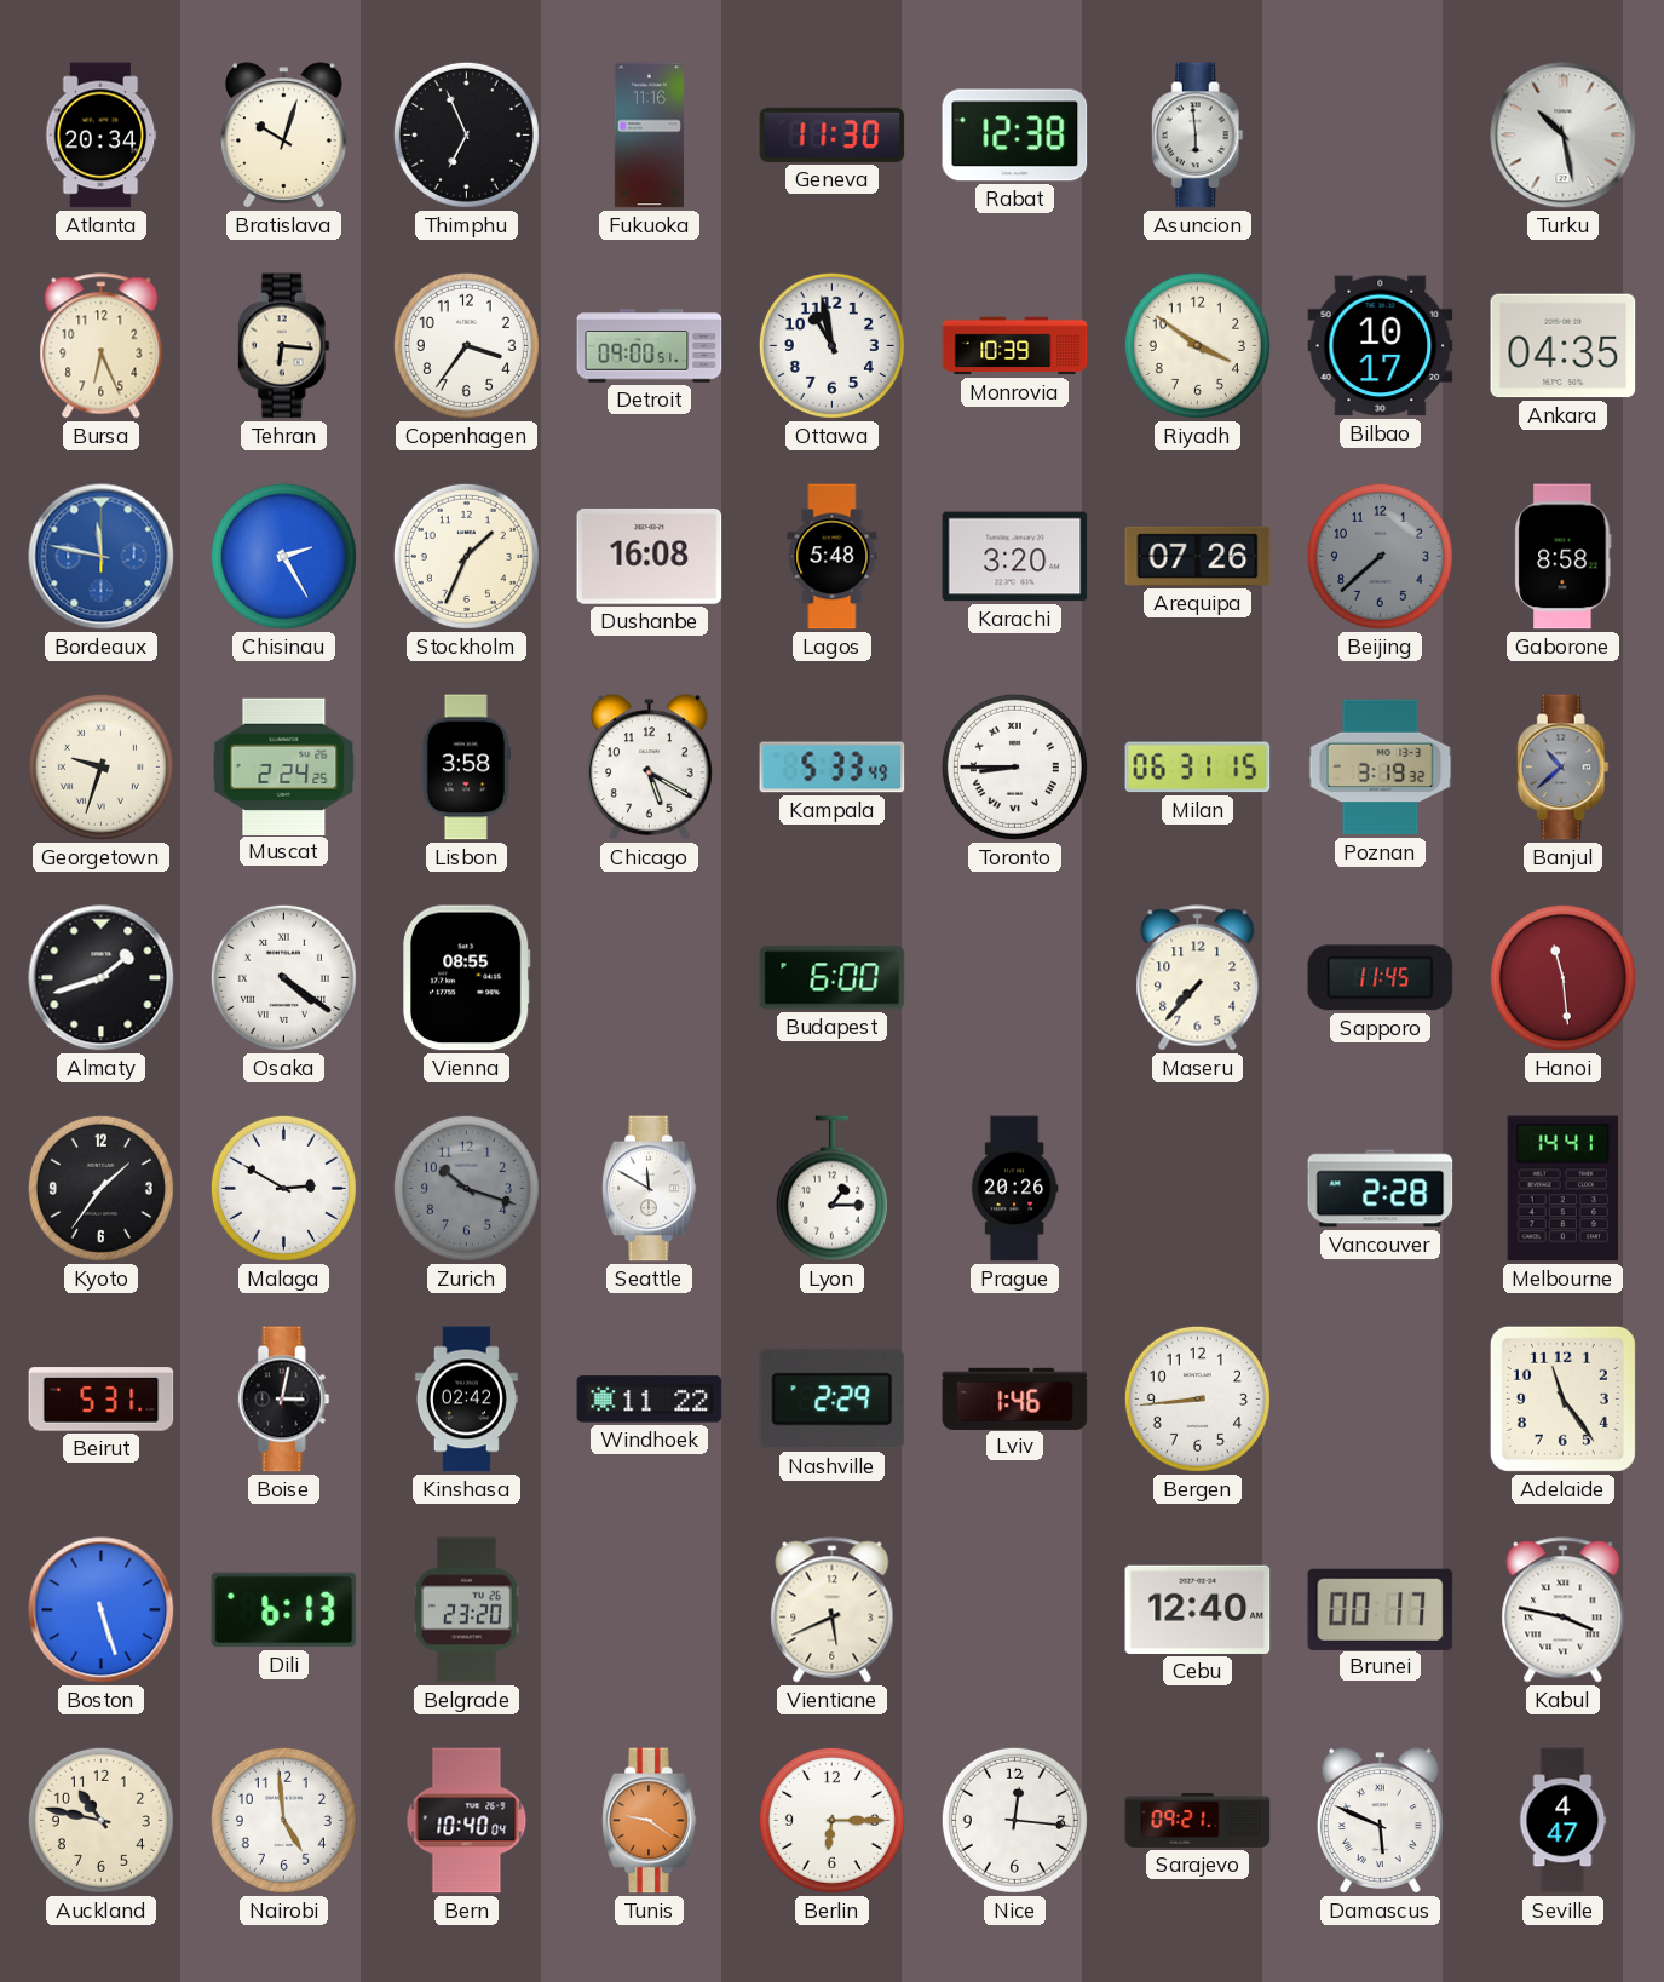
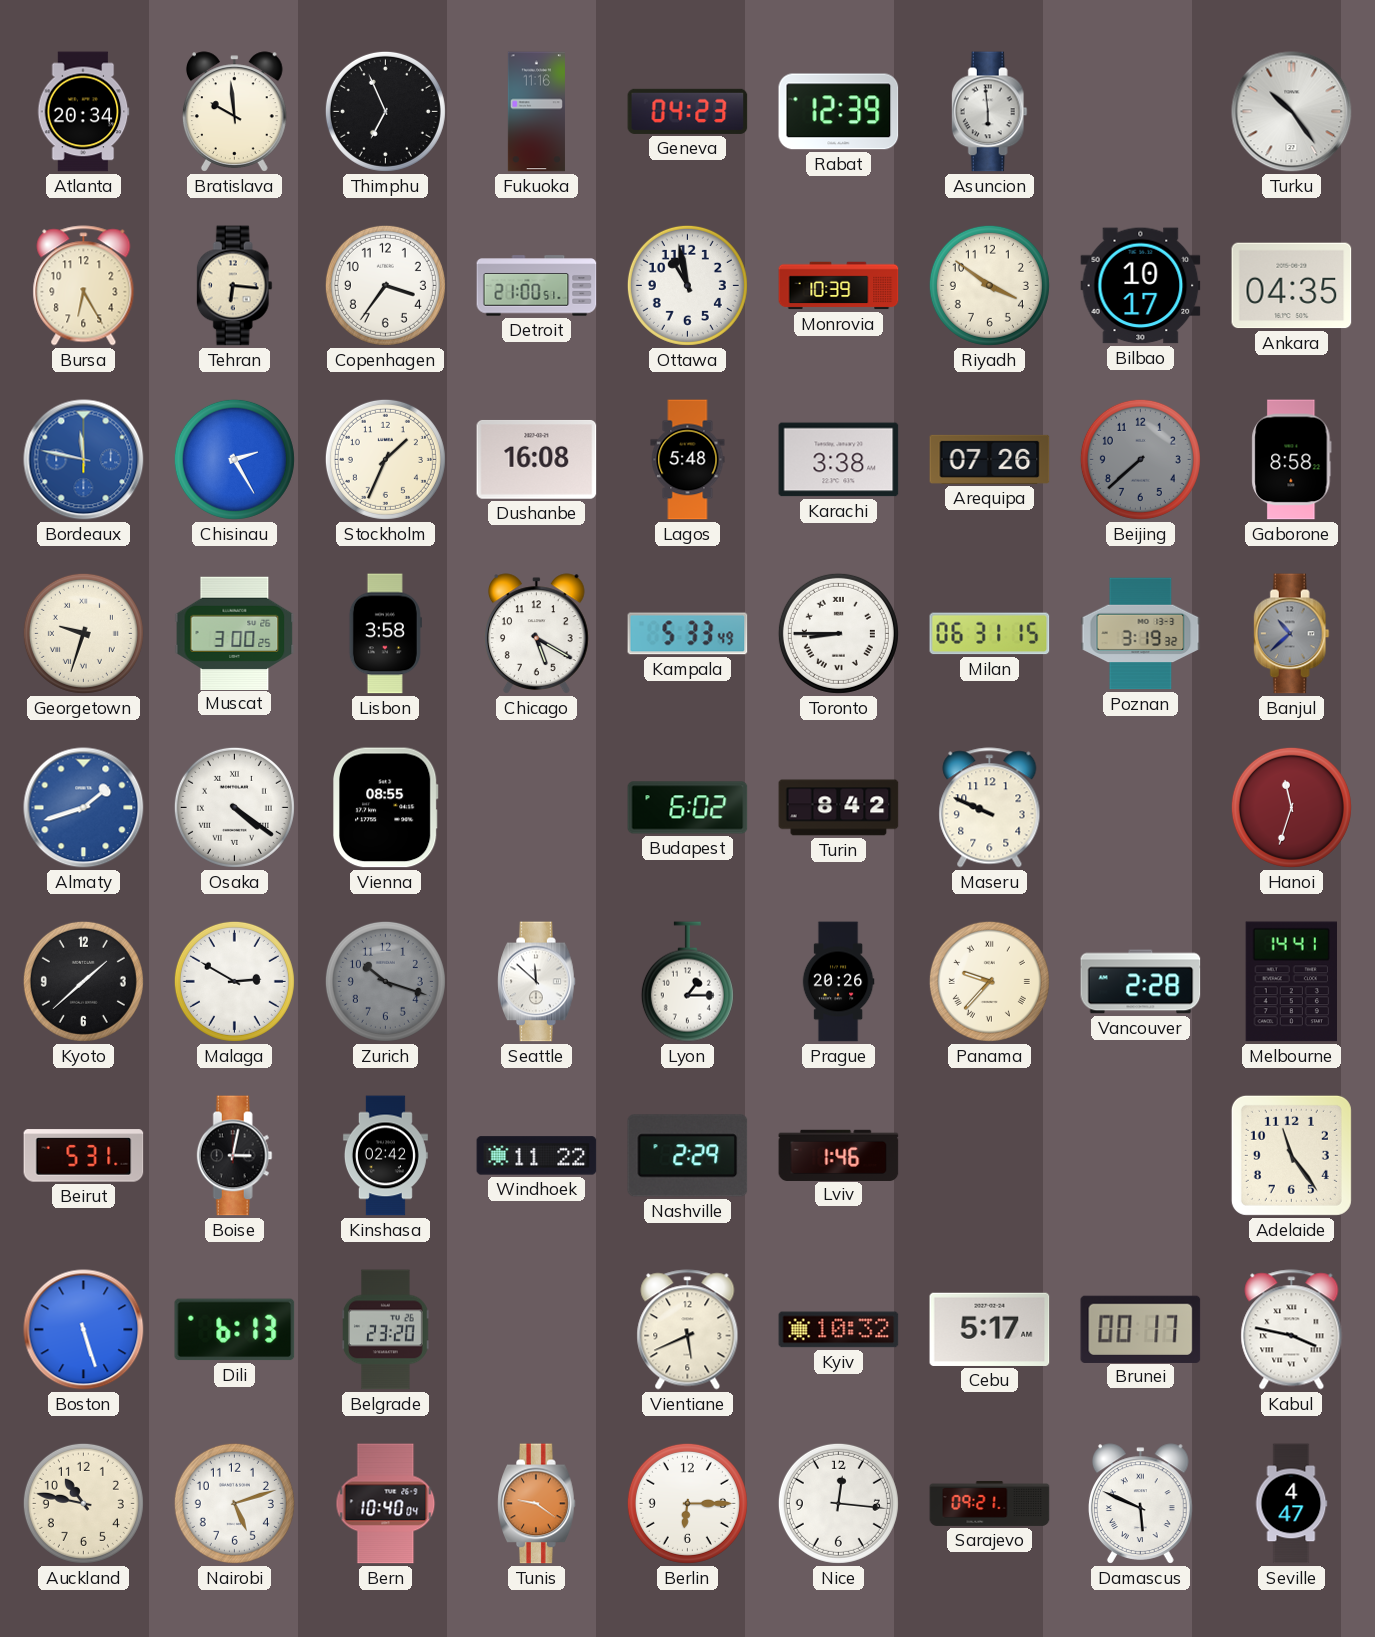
Bratislava: 10:03 -> 9:59 (235, 112)
Geneva: 11:30 -> 04:23 (688, 111)
Rabat: 12:38 -> 12:39 (839, 112)
Turku: 10:28 -> 10:24 (1292, 112)
Bursa: 6:26 -> 6:25 (84, 286)
Detroit: 09:00 -> 21:00 (537, 286)
Karachi: 3:20 -> 3:38 (839, 460)
Muscat: 2:24 -> 3:00 (235, 633)
Almaty dial: black -> blue (84, 808)
Budapest: 6:00 -> 6:02 (688, 808)
Turin: none -> 8:42 (839, 808)
Maseru: 7:37 -> 9:49 (990, 808)
Sapporo: 11:45 -> none (1381, 978)
Hanoi: 11:29 -> 11:33 (1291, 807)
Kyoto: 1:36 -> 1:38 (83, 981)
Seattle: 11:50 -> 11:52 (537, 982)
Panama: none -> 9:37 (989, 981)
Bergen: 8:44 -> none (1197, 1398)
Kyiv: none -> 10:32 (839, 1330)
Cebu: 12:40 -> 5:17 (990, 1329)
Nairobi: 4:59 -> 5:12 (234, 1503)
